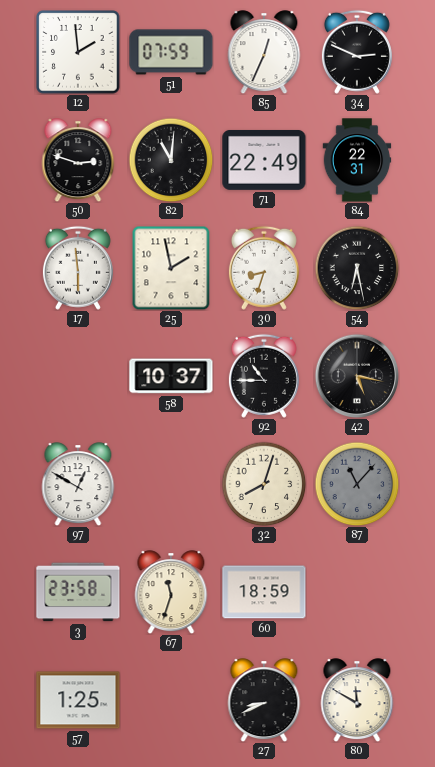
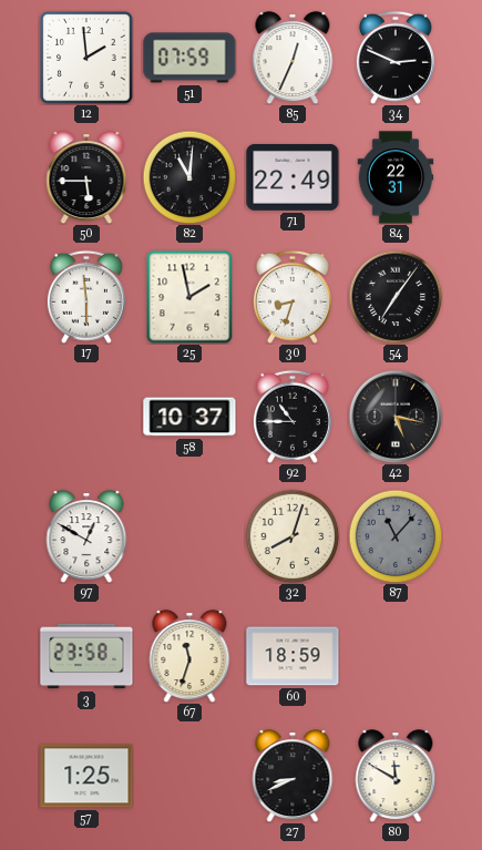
50: 2:48 -> 5:45 (86, 177)
54: 6:28 -> 7:06 (396, 297)
